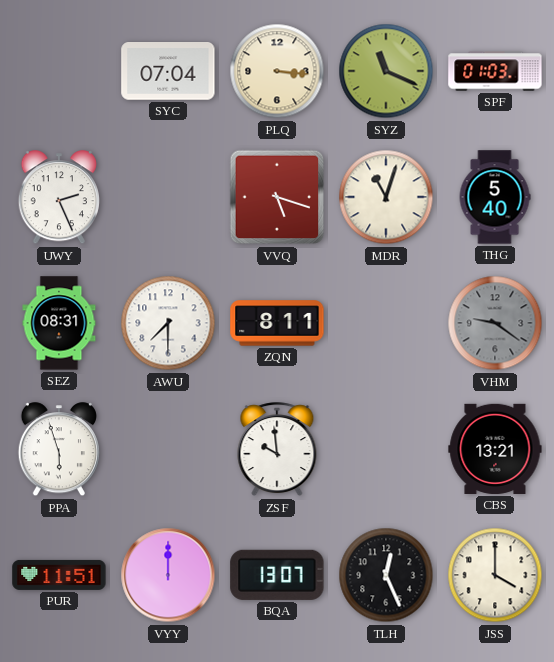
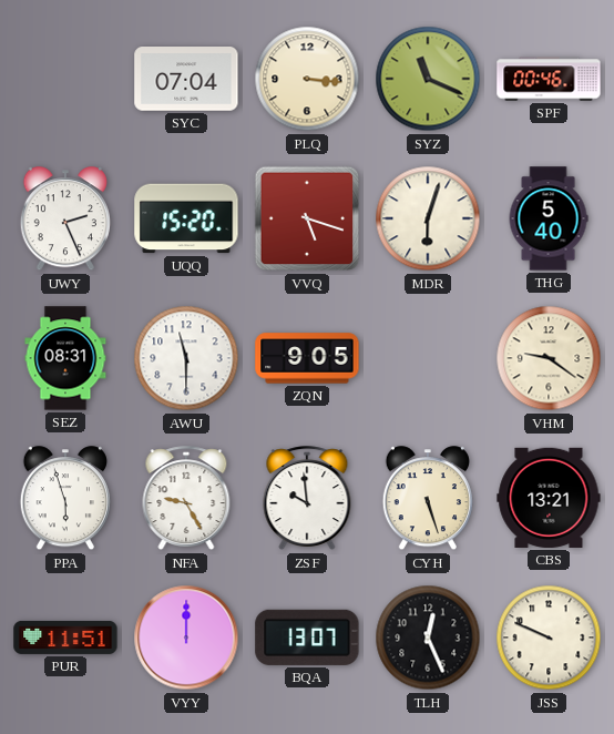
SPF: 01:03 -> 00:46 (549, 79)
UQQ: none -> 15:20 (186, 218)
MDR: 11:03 -> 6:03 (428, 218)
AWU: 7:30 -> 11:30 (186, 358)
ZQN: 8:11 -> 9:05 (307, 358)
VHM dial: grey -> cream (549, 358)
NFA: none -> 9:25 (186, 499)
CYH: none -> 5:27 (428, 499)
JSS: 4:00 -> 9:49 (549, 638)
